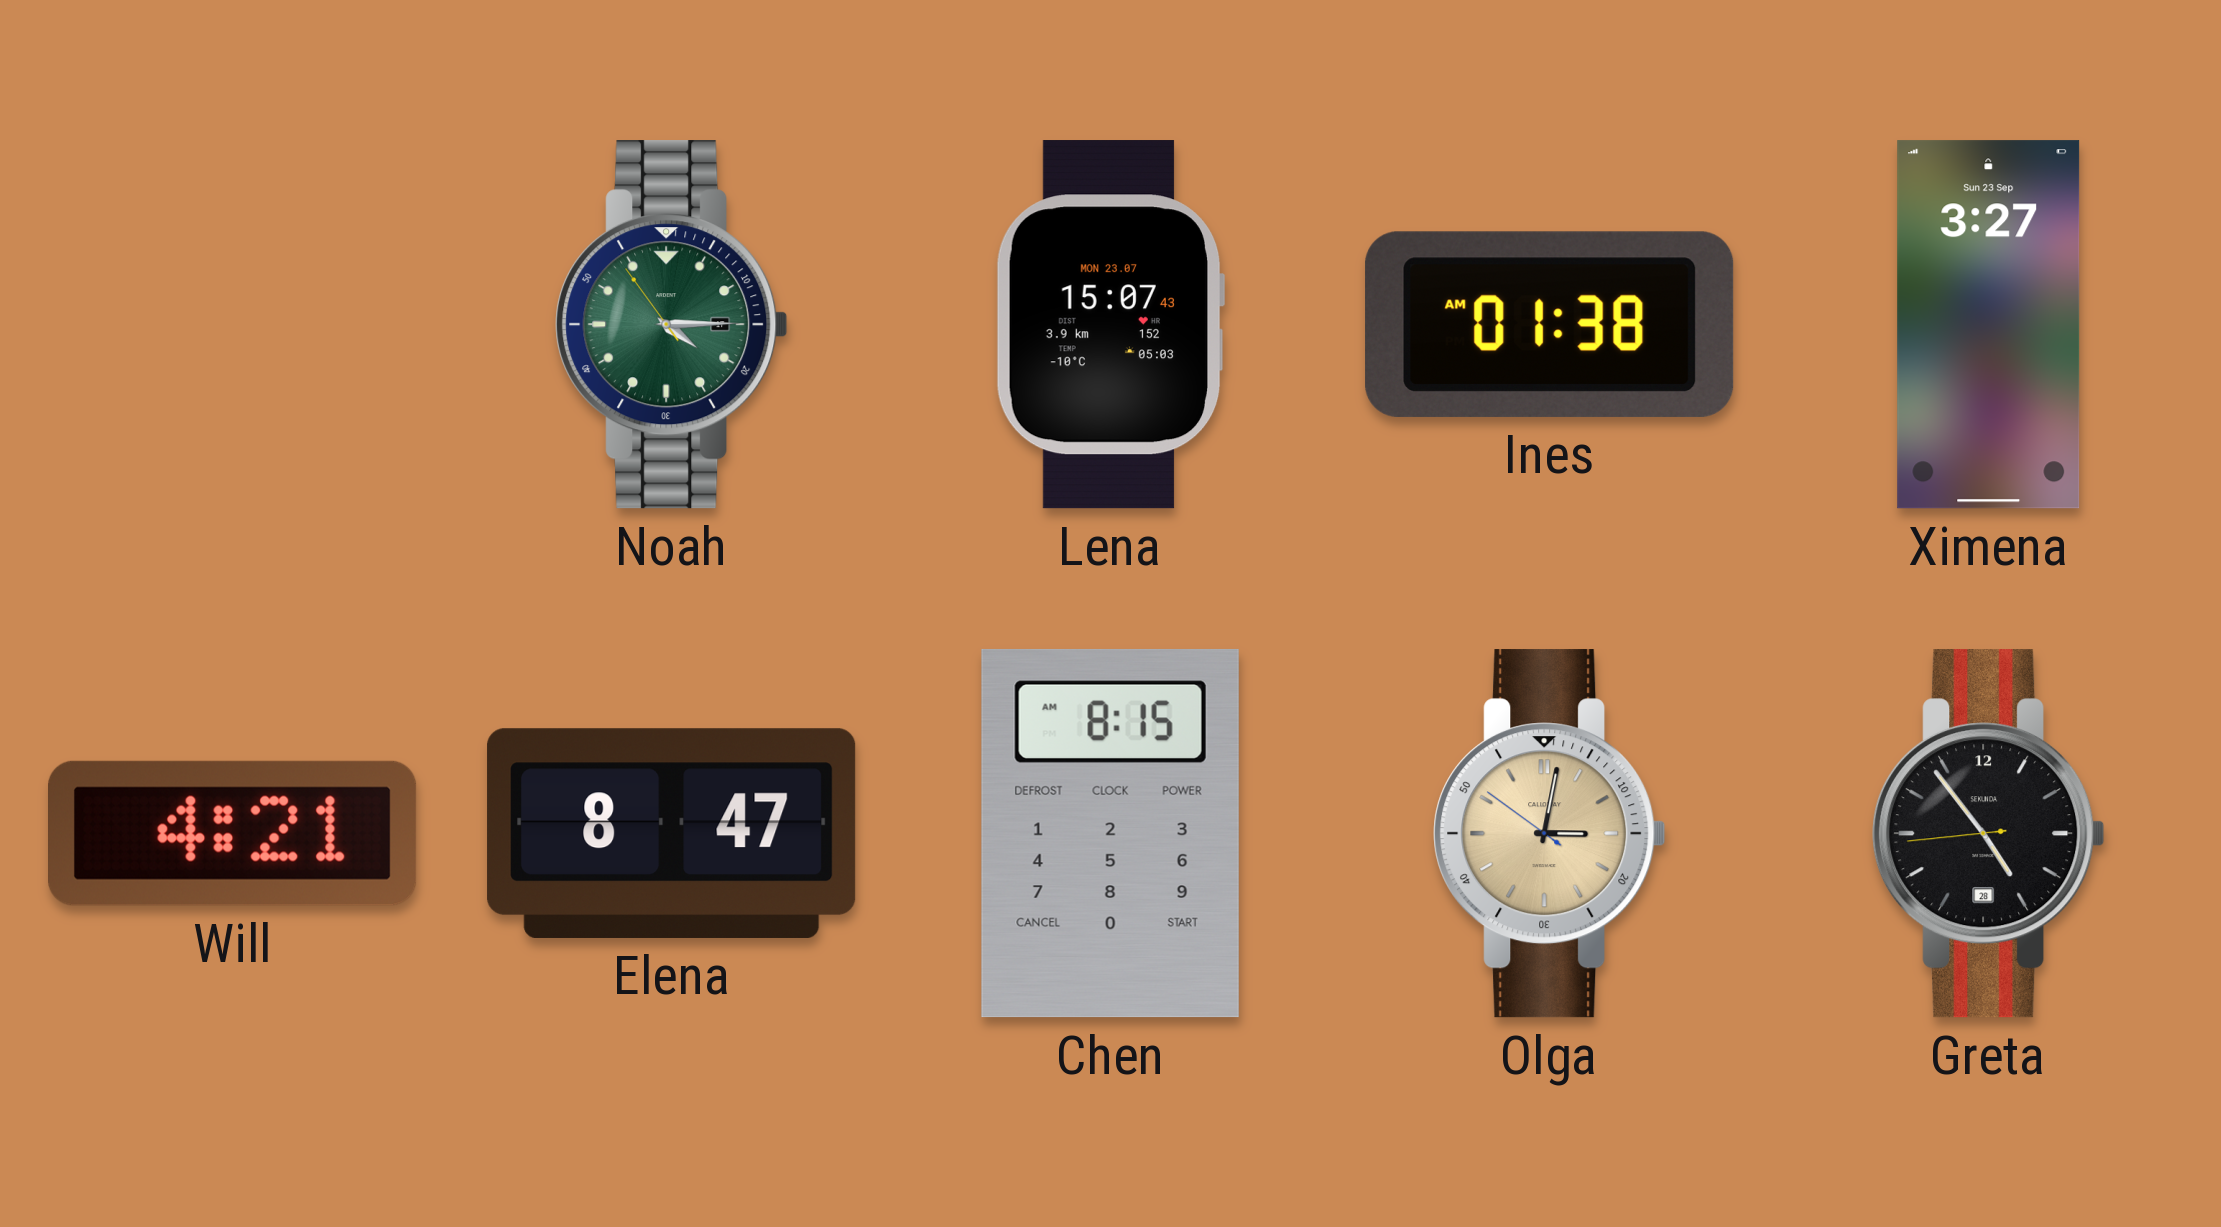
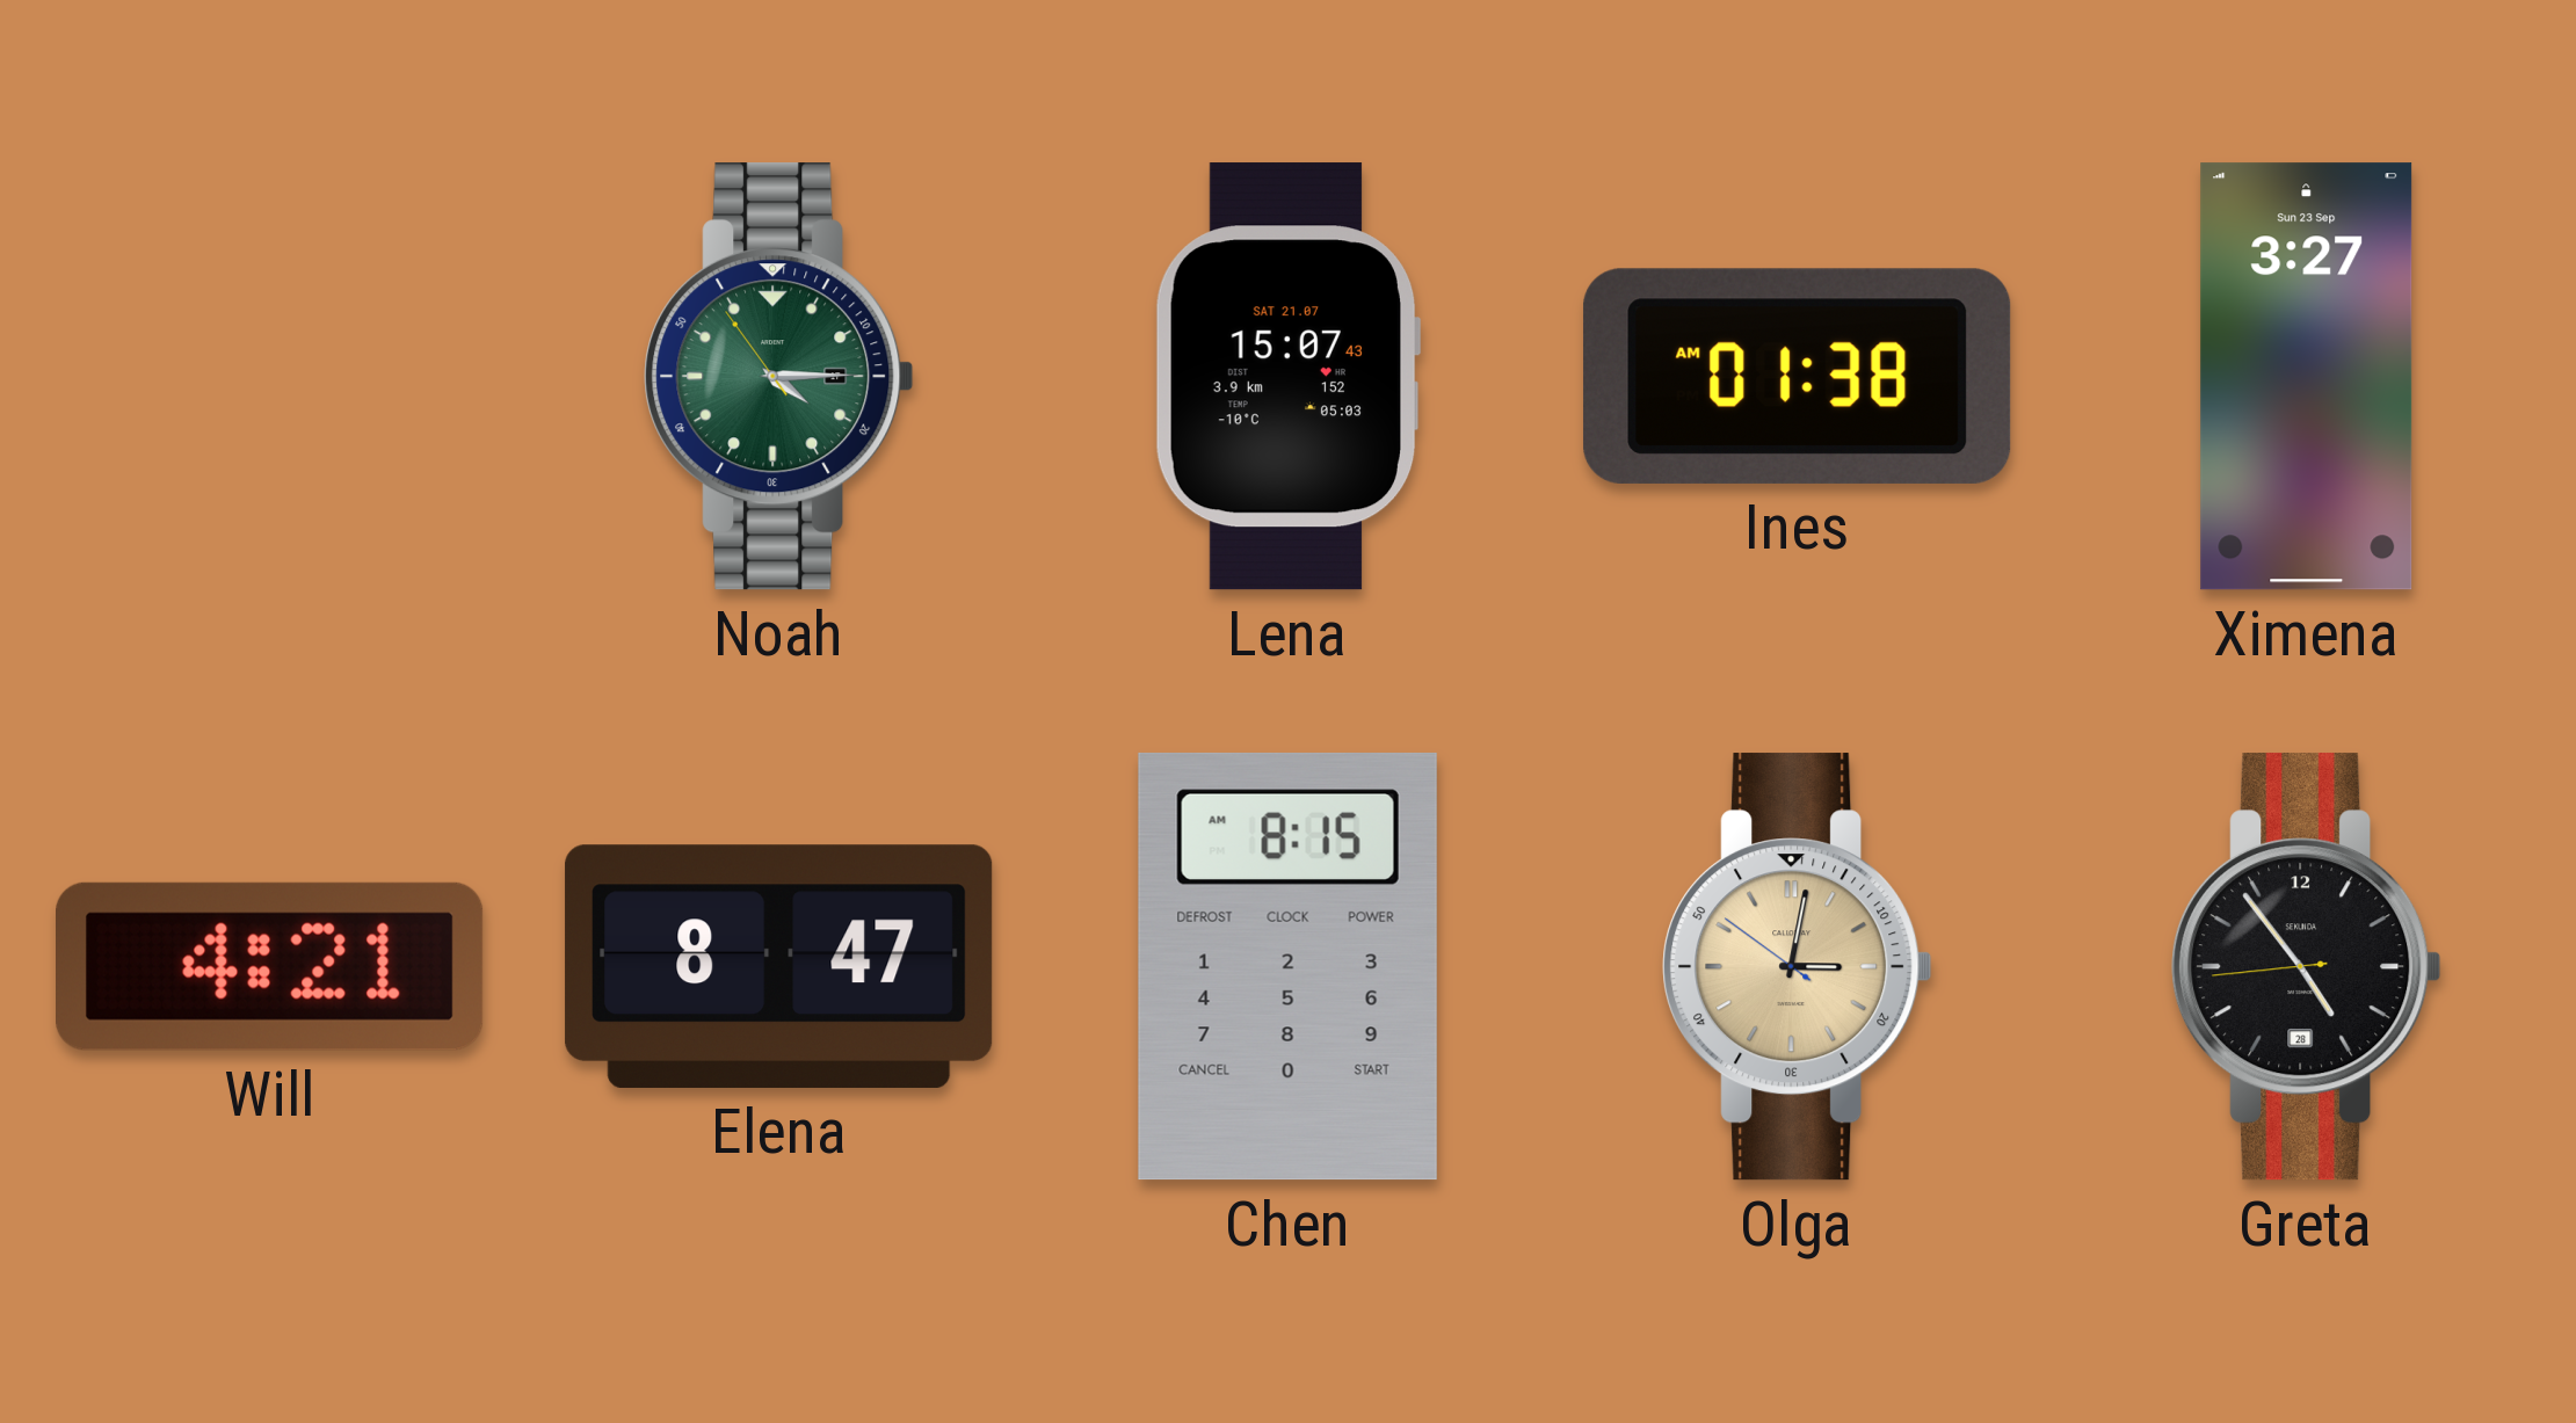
Lena date: MON 23.07 -> SAT 21.07 (1287, 377)
